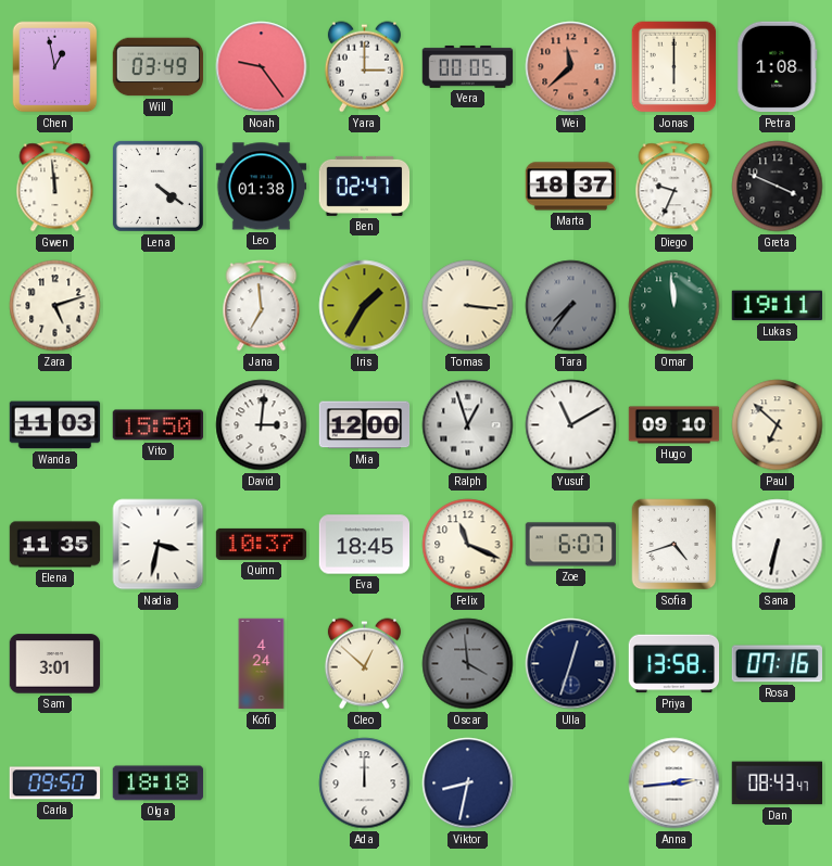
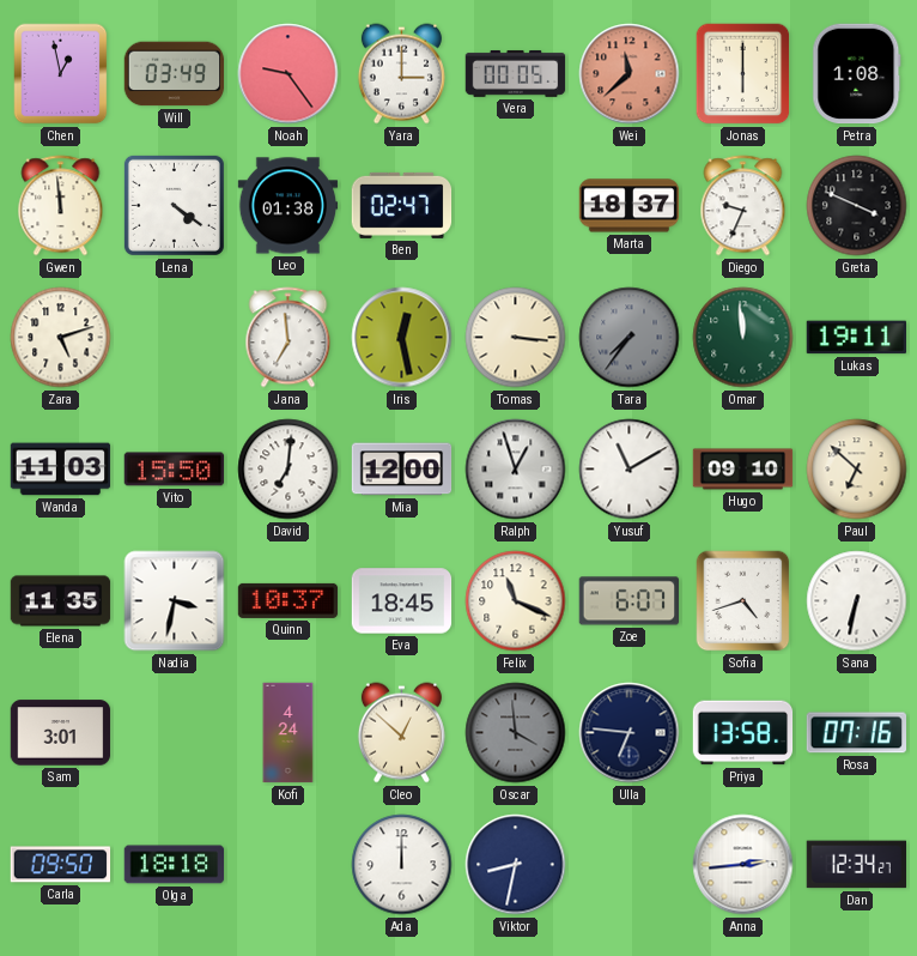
Iris: 1:35 -> 12:28 (402, 338)
David: 3:01 -> 7:01 (289, 470)
Ulla: 12:33 -> 6:46 (630, 733)
Dan: 08:43 -> 12:34 (856, 865)
